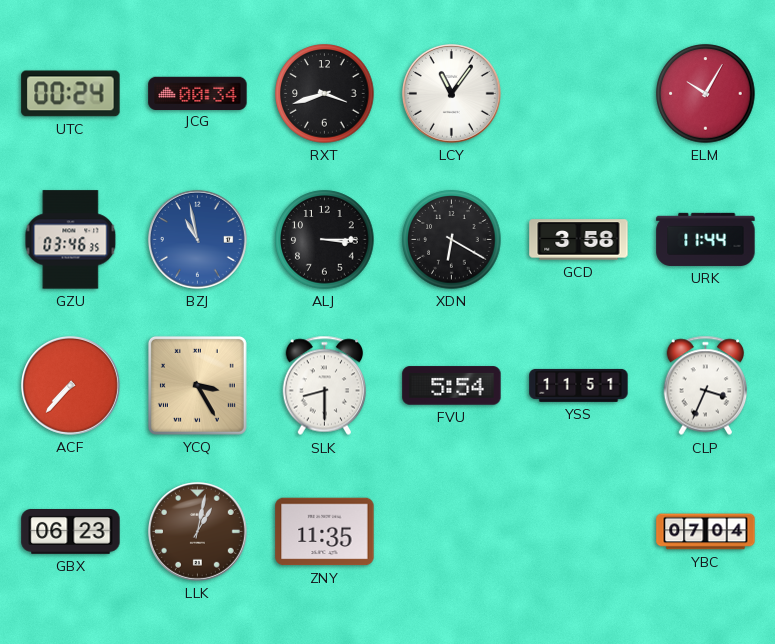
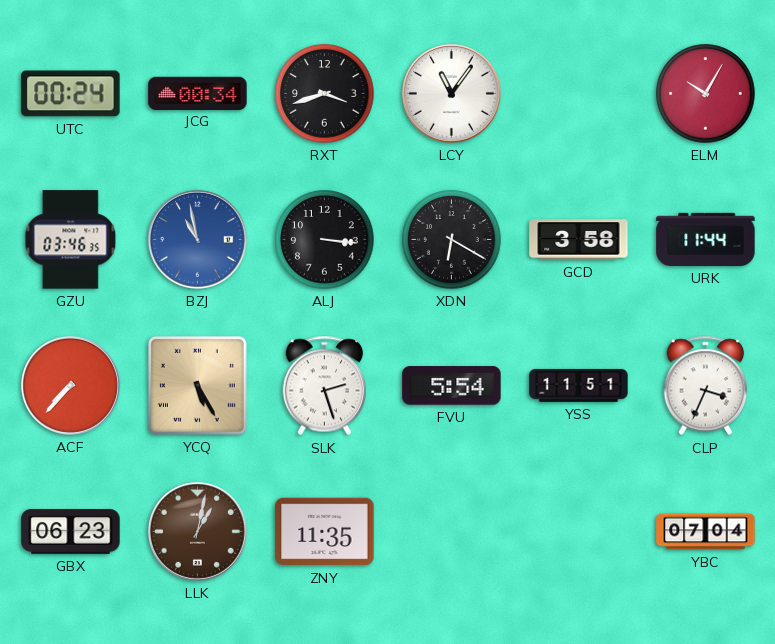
ALJ: 3:15 -> 3:16 (325, 240)
YCQ: 3:25 -> 5:25 (197, 385)
SLK: 8:30 -> 2:27 (325, 386)
